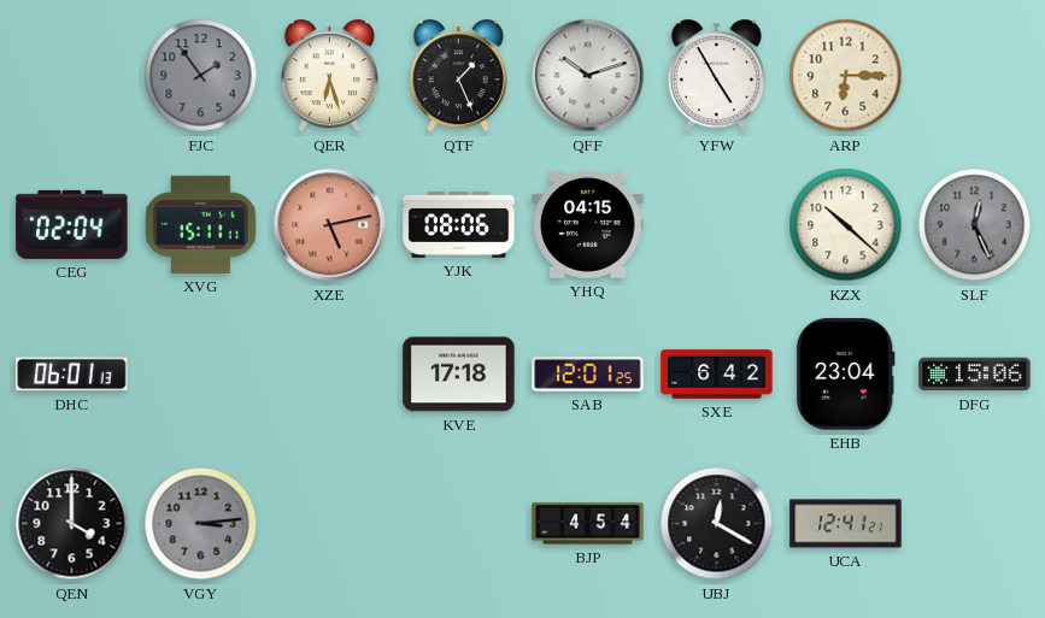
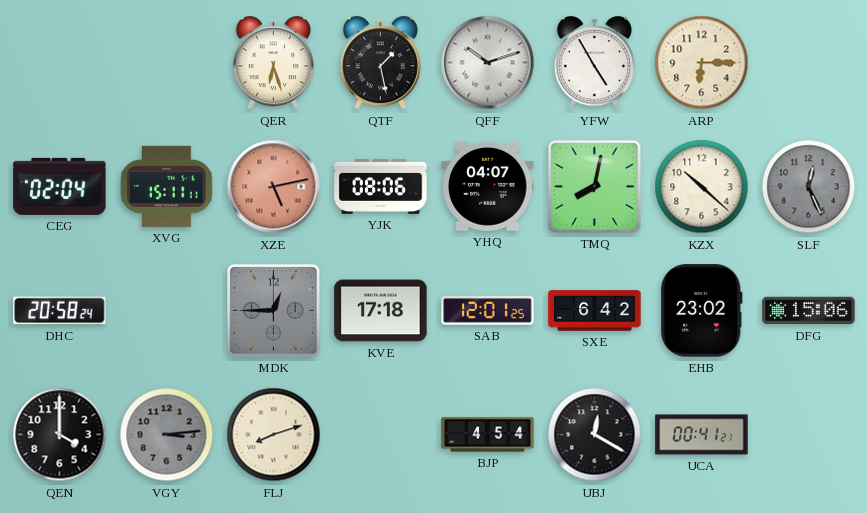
FJC: 1:54 -> none (201, 76)
QTF: 1:26 -> 1:28 (380, 63)
YHQ: 04:15 -> 04:07 (488, 186)
TMQ: none -> 8:02 (595, 187)
DHC: 06:01 -> 20:58 (60, 311)
MDK: none -> 12:45 (274, 311)
EHB: 23:04 -> 23:02 (701, 311)
FLJ: none -> 8:12 (274, 435)
UCA: 12:41 -> 00:41 (702, 435)
